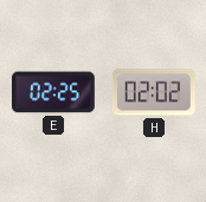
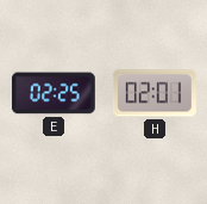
H: 02:02 -> 02:01 (155, 93)
